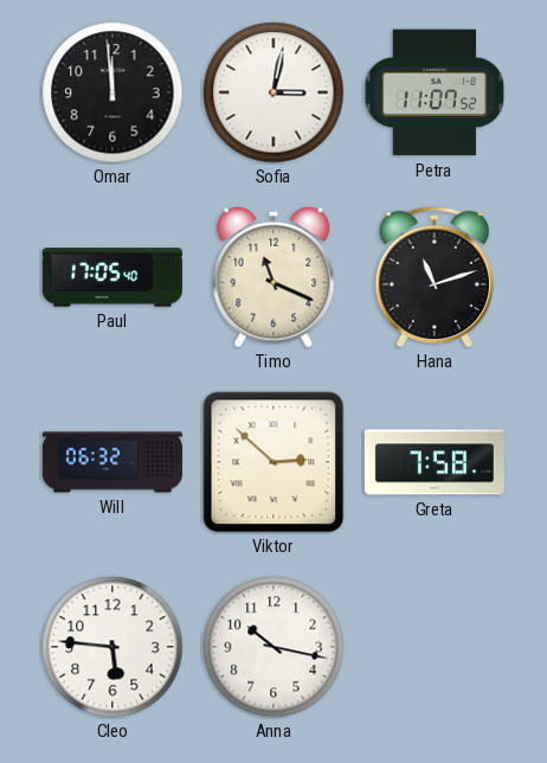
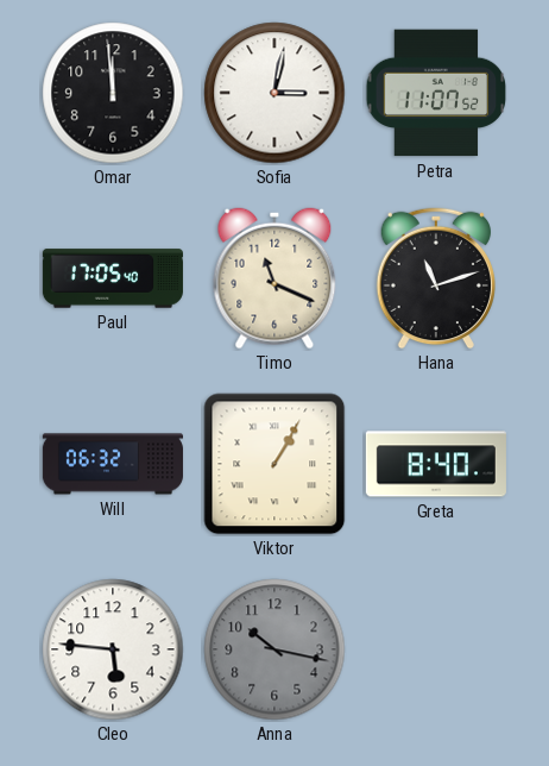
Viktor: 2:52 -> 1:05 (274, 464)
Greta: 7:58 -> 8:40 (436, 464)
Anna dial: white -> grey (274, 649)
